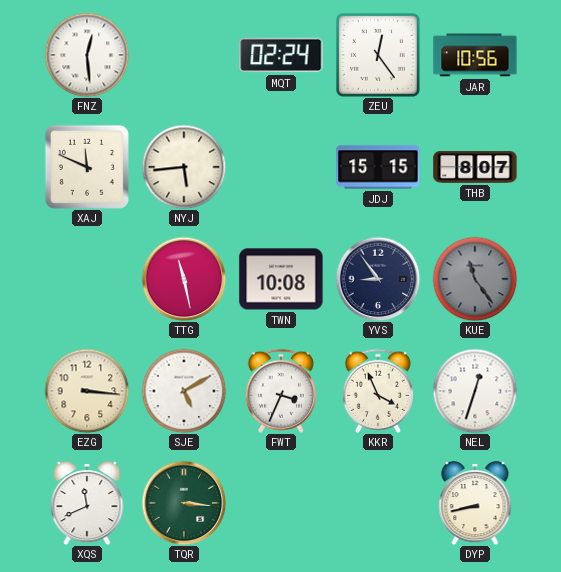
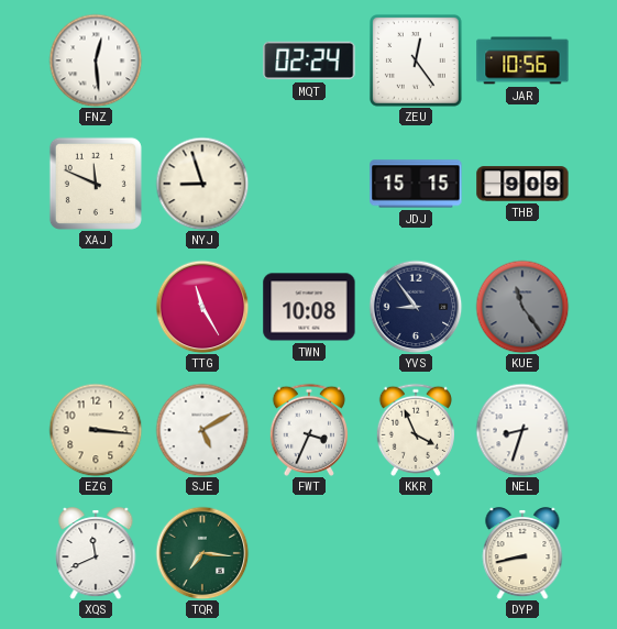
NYJ: 5:44 -> 8:57 (202, 184)
THB: 8:07 -> 9:09 (522, 184)
TTG: 11:28 -> 11:25 (202, 307)
NEL: 12:33 -> 8:33 (522, 430)
TQR: 3:16 -> 7:16 (202, 553)
